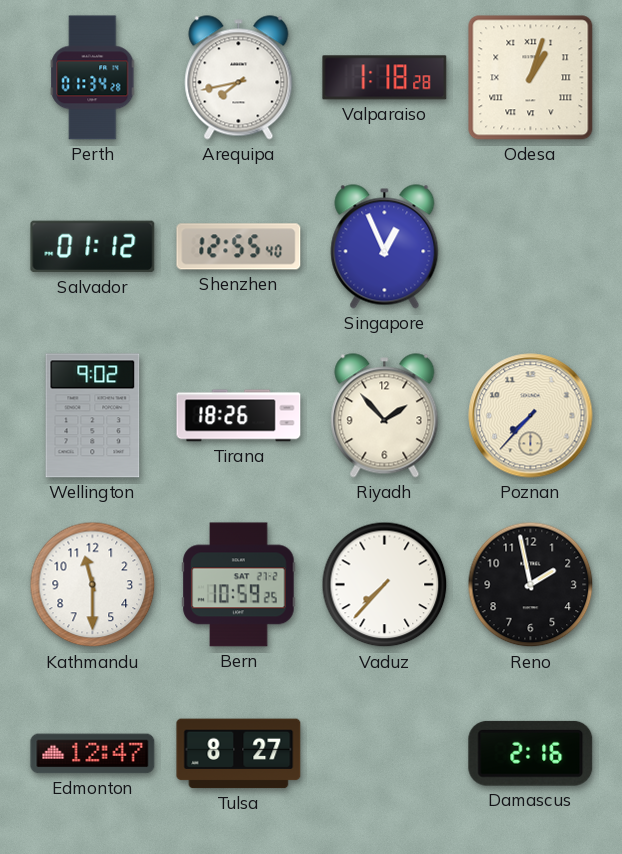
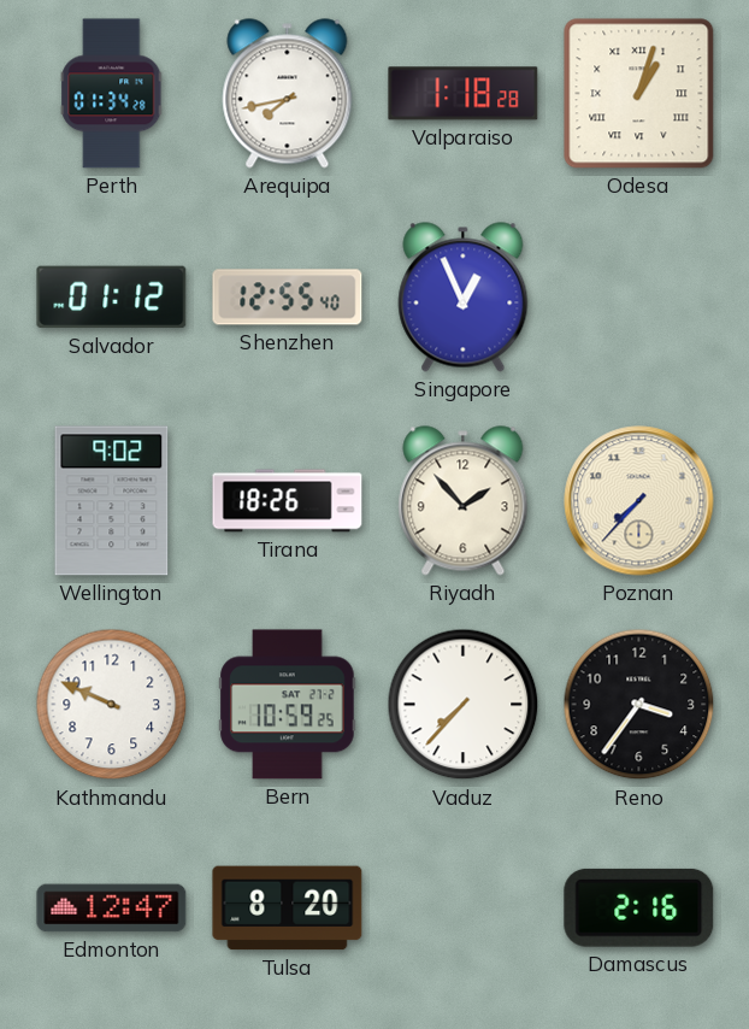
Kathmandu: 11:30 -> 9:49 (112, 705)
Reno: 1:58 -> 3:36 (639, 705)
Tulsa: 8:27 -> 8:20 (288, 909)
